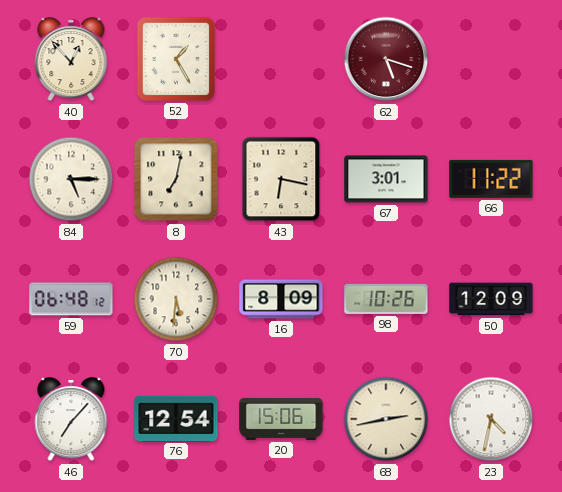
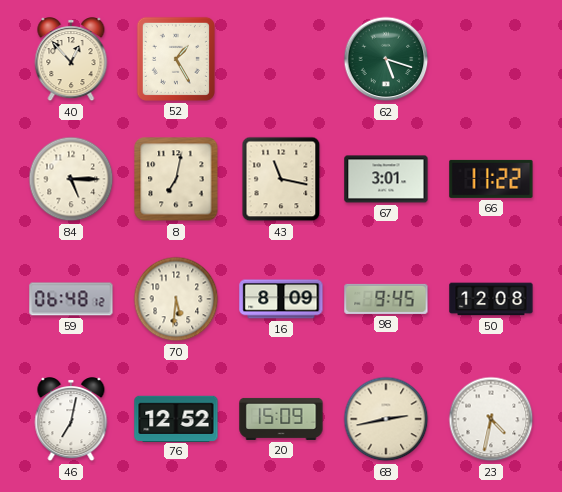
62 dial: burgundy -> green (386, 59)
43: 6:17 -> 11:17 (281, 179)
98: 10:26 -> 9:45 (386, 299)
50: 12:09 -> 12:08 (491, 299)
46: 7:07 -> 7:02 (71, 420)
76: 12:54 -> 12:52 (176, 418)
20: 15:06 -> 15:09 (281, 419)
